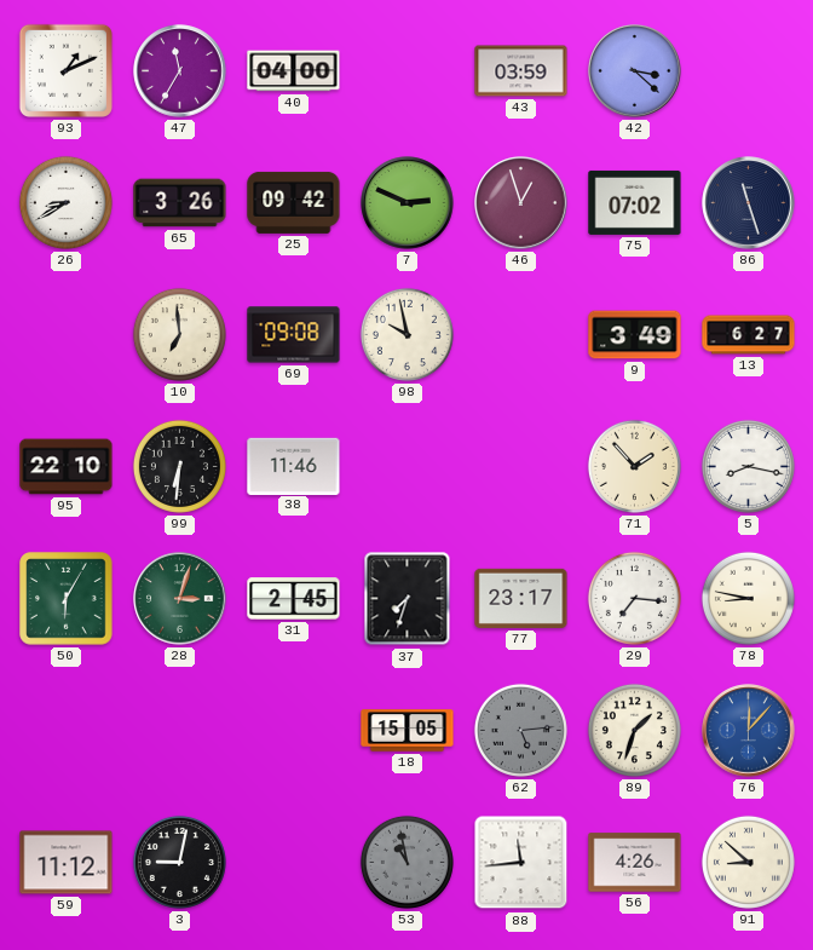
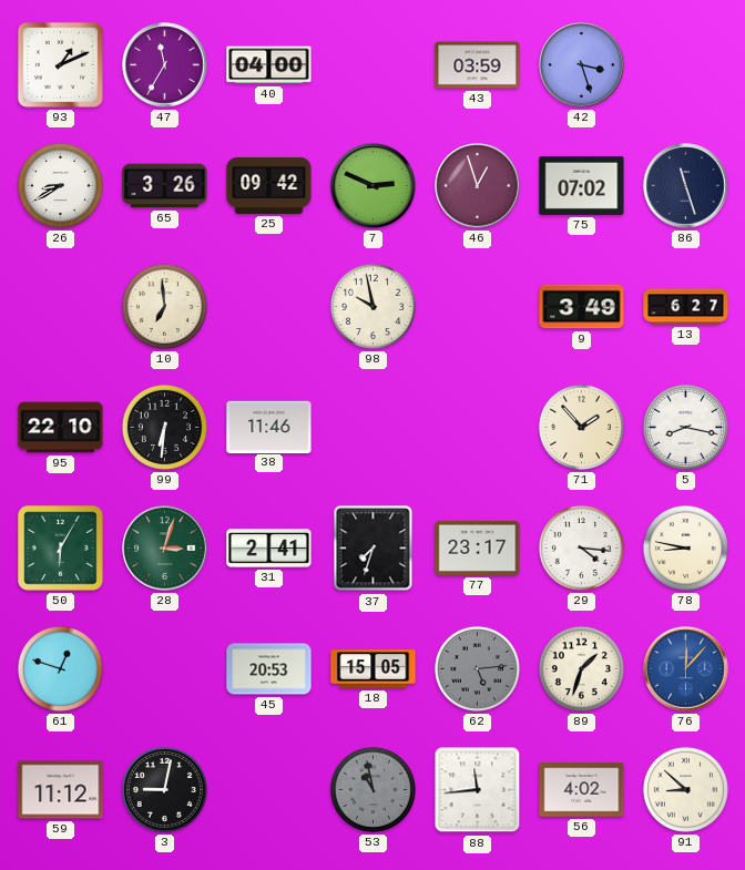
42: 3:22 -> 3:27 (582, 65)
69: 09:08 -> none (294, 335)
31: 2:45 -> 2:41 (269, 549)
29: 7:16 -> 4:16 (581, 547)
61: none -> 12:48 (60, 668)
45: none -> 20:53 (269, 669)
56: 4:26 -> 4:02 (582, 790)
